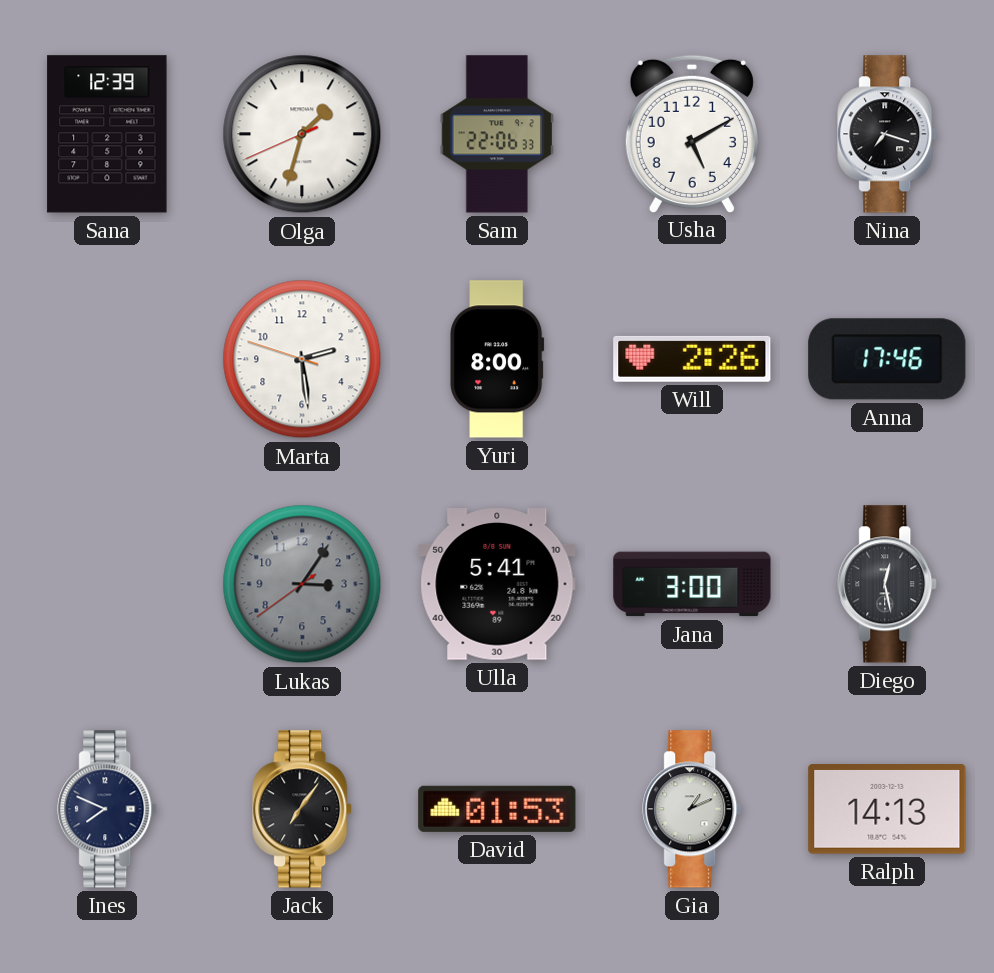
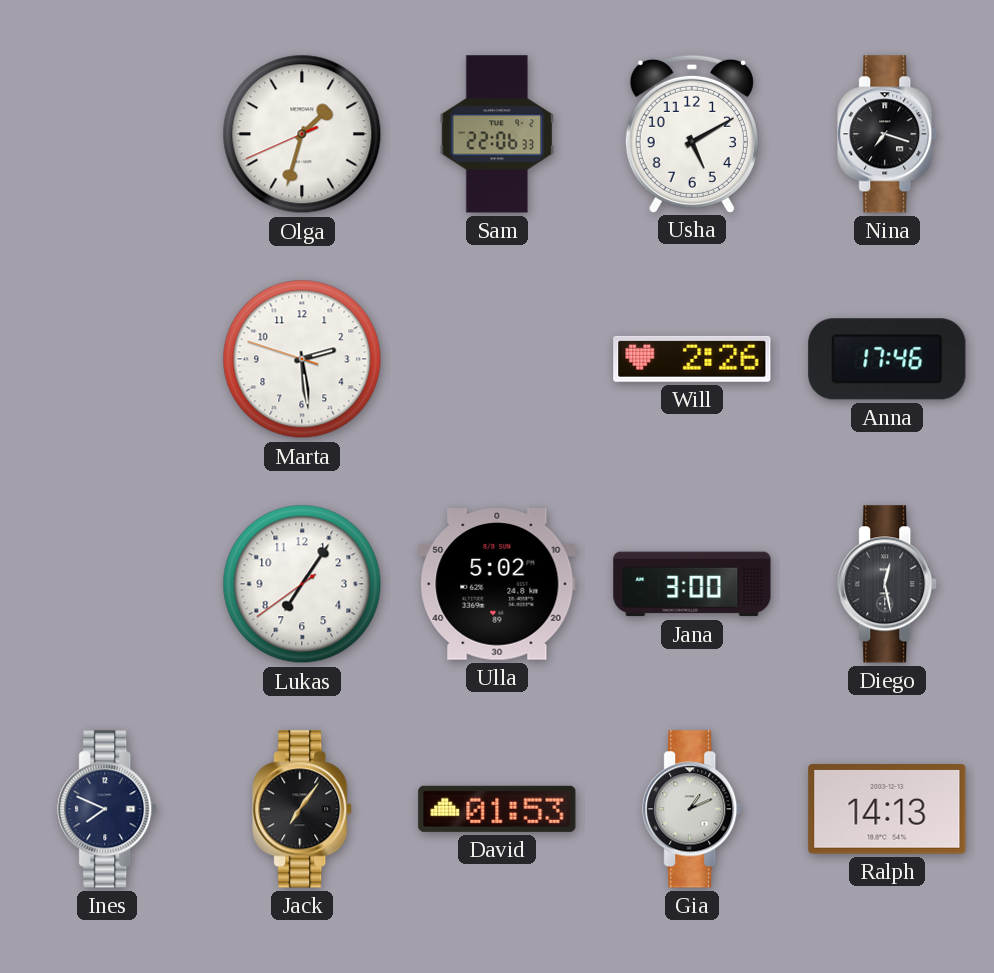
Sana: 12:39 -> none (107, 134)
Yuri: 8:00 -> none (497, 359)
Lukas: 3:05 -> 7:05 (302, 584)
Lukas dial: grey -> white (302, 584)
Ulla: 5:41 -> 5:02 (497, 584)
